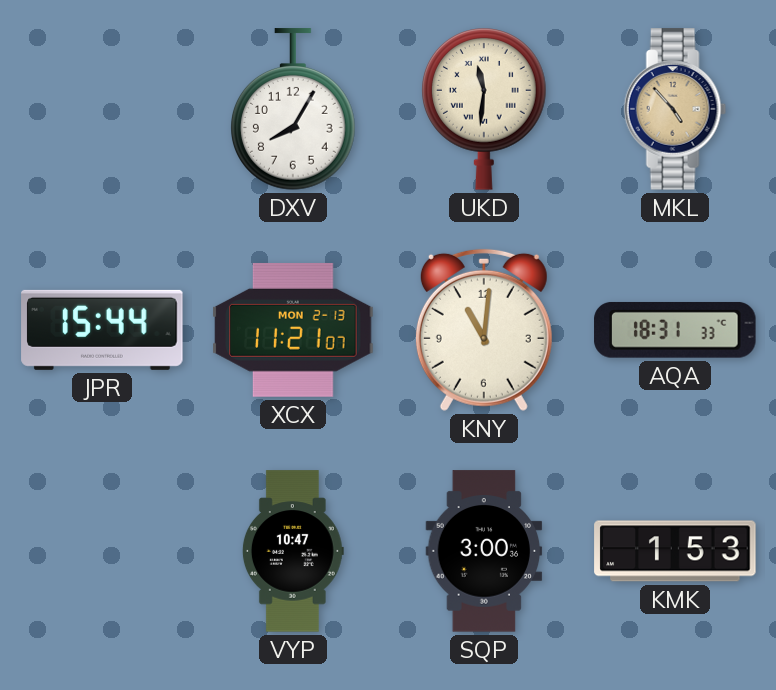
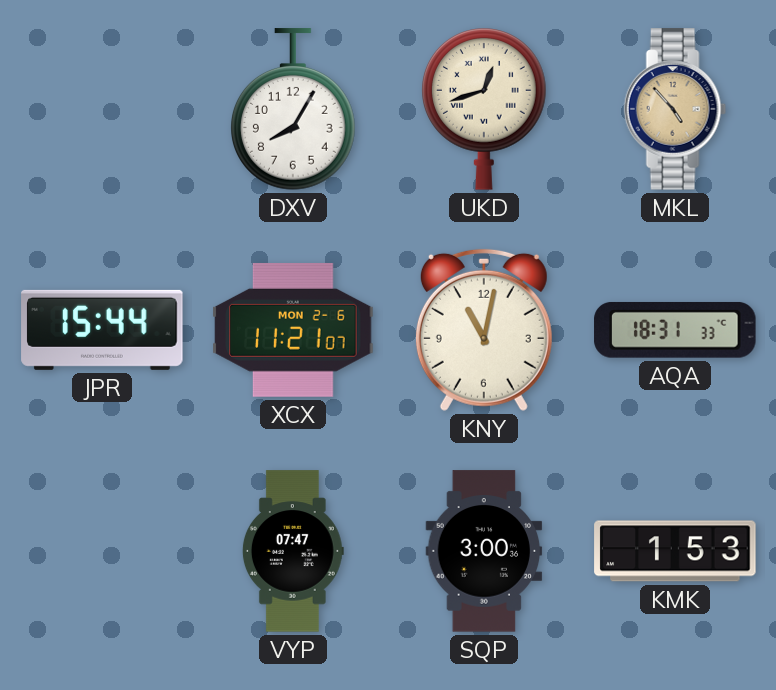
UKD: 11:31 -> 12:42 (485, 110)
XCX date: MON 2-13 -> MON 2-6 (293, 330)
KNY: 11:01 -> 11:02 (484, 330)
VYP: 10:47 -> 07:47 (293, 551)
